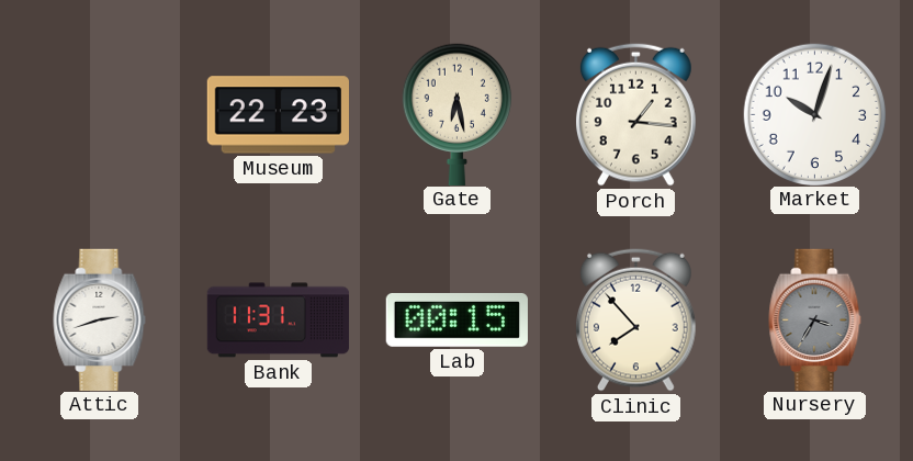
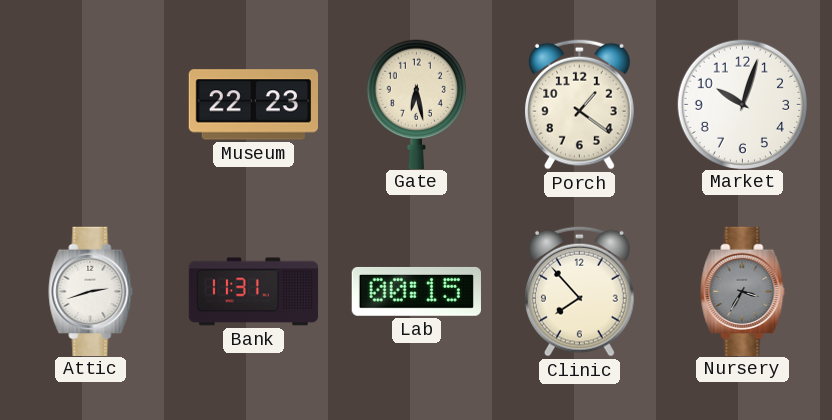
Porch: 1:16 -> 1:21 (579, 104)
